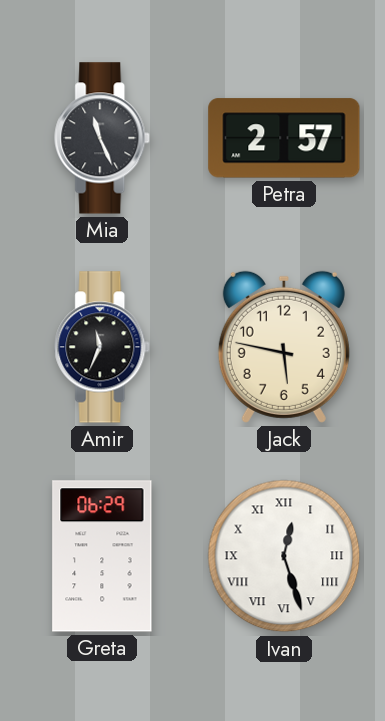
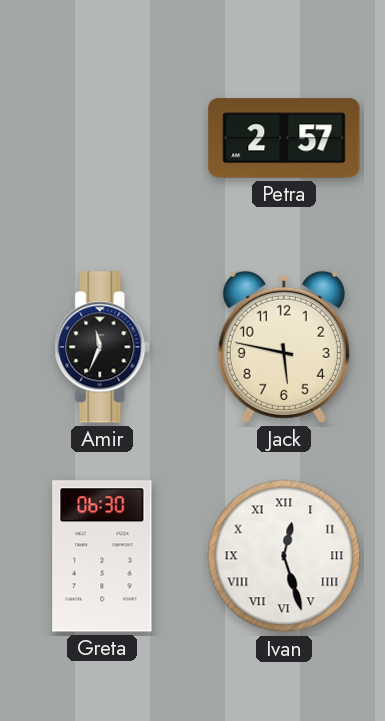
Mia: 11:26 -> none (103, 138)
Greta: 06:29 -> 06:30 (102, 556)
